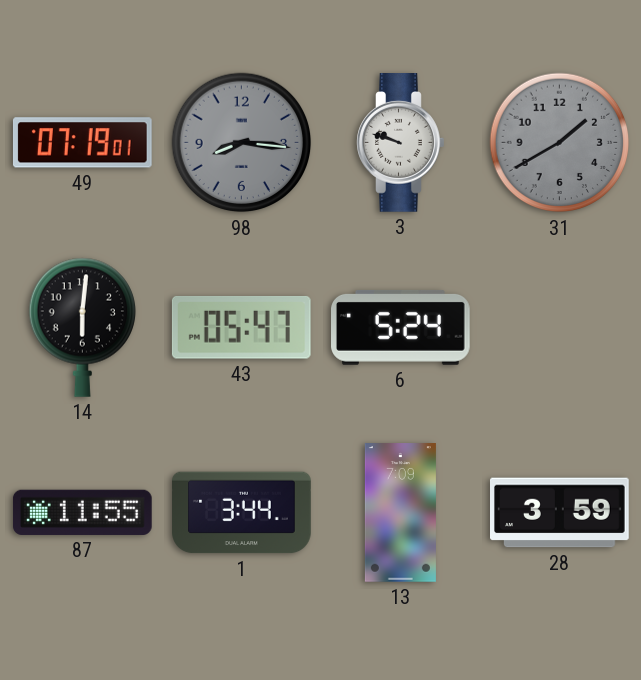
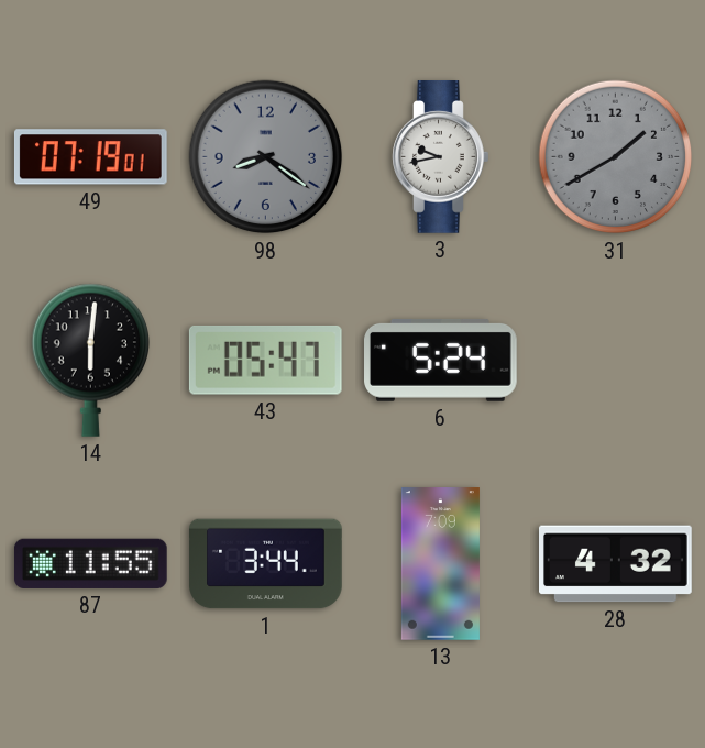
98: 8:16 -> 8:21 (266, 157)
3: 9:48 -> 9:43 (441, 157)
28: 3:59 -> 4:32 (616, 564)
